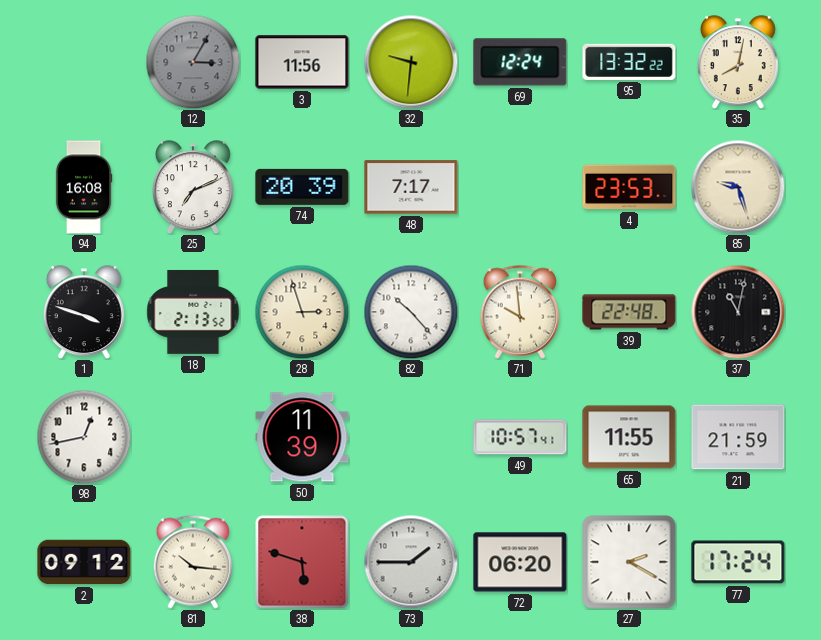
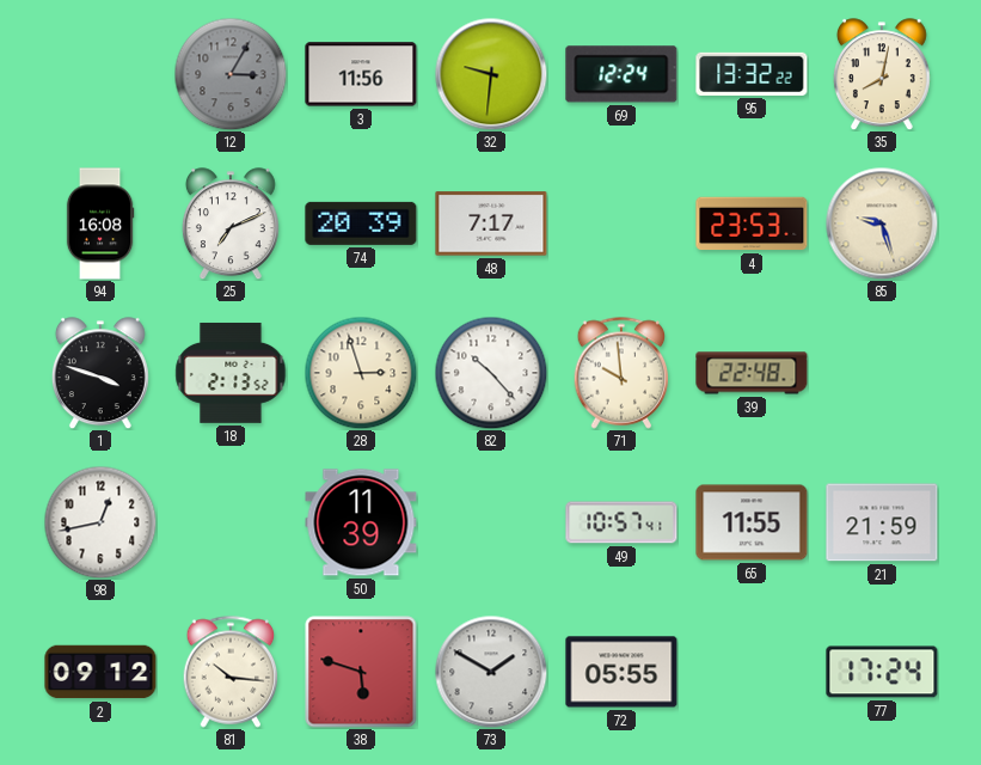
37: 11:02 -> none (738, 312)
73: 1:45 -> 1:50 (491, 672)
72: 06:20 -> 05:55 (621, 672)
27: 2:20 -> none (629, 562)
